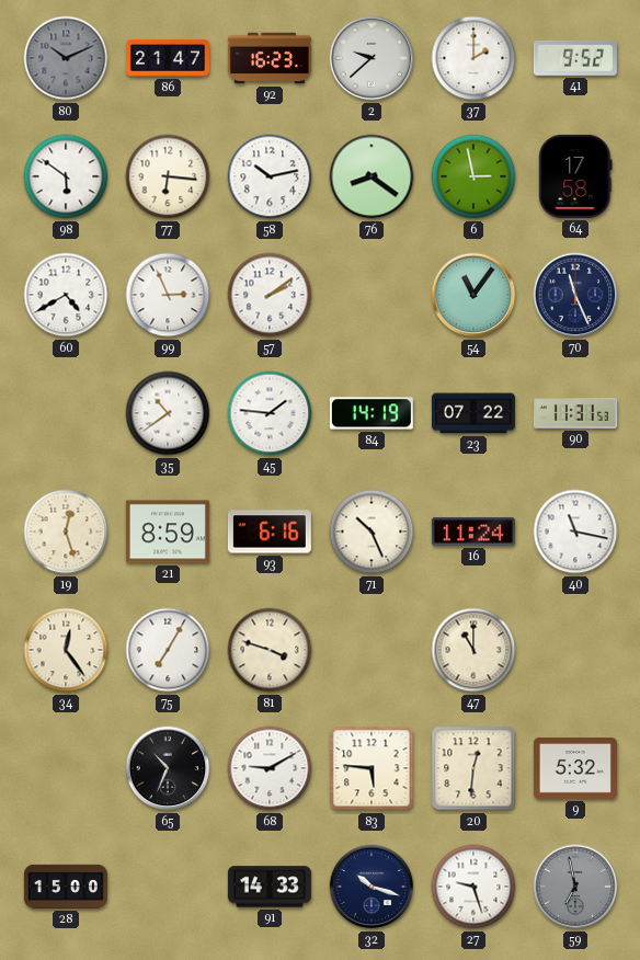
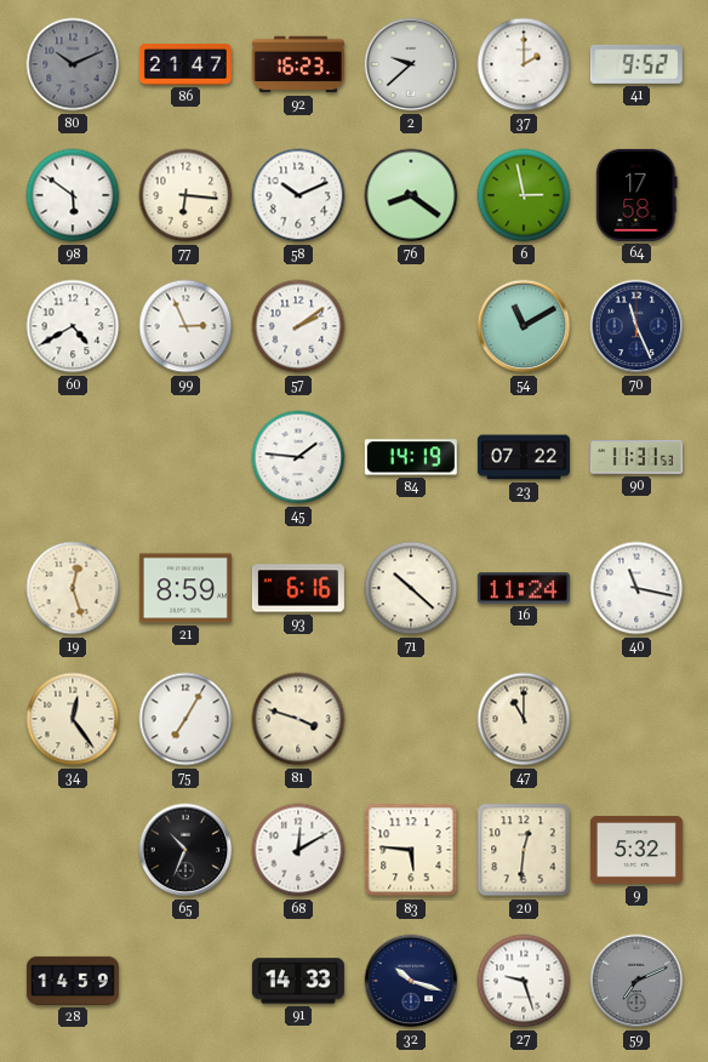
58: 10:13 -> 10:11 (298, 195)
54: 11:06 -> 11:10 (524, 326)
35: 10:39 -> none (168, 413)
71: 10:26 -> 10:22 (411, 588)
68: 9:10 -> 12:10 (298, 850)
28: 15:00 -> 14:59 (73, 981)
59: 6:58 -> 7:11 (636, 981)
